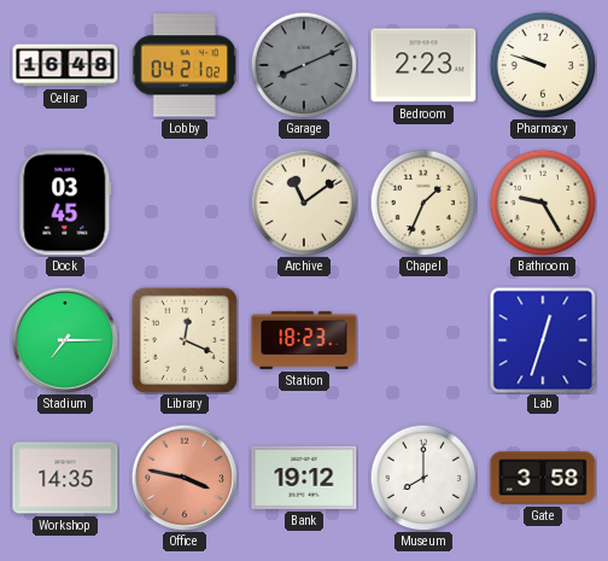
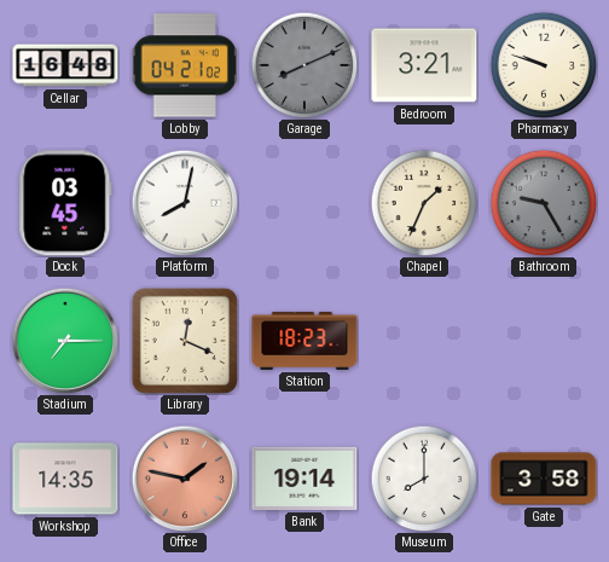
Bedroom: 2:23 -> 3:21 (424, 65)
Platform: none -> 8:02 (185, 203)
Archive: 11:09 -> none (304, 203)
Bathroom dial: cream -> grey (544, 203)
Lab: 12:33 -> none (543, 340)
Office: 3:47 -> 1:47 (185, 479)
Bank: 19:12 -> 19:14 (304, 479)
